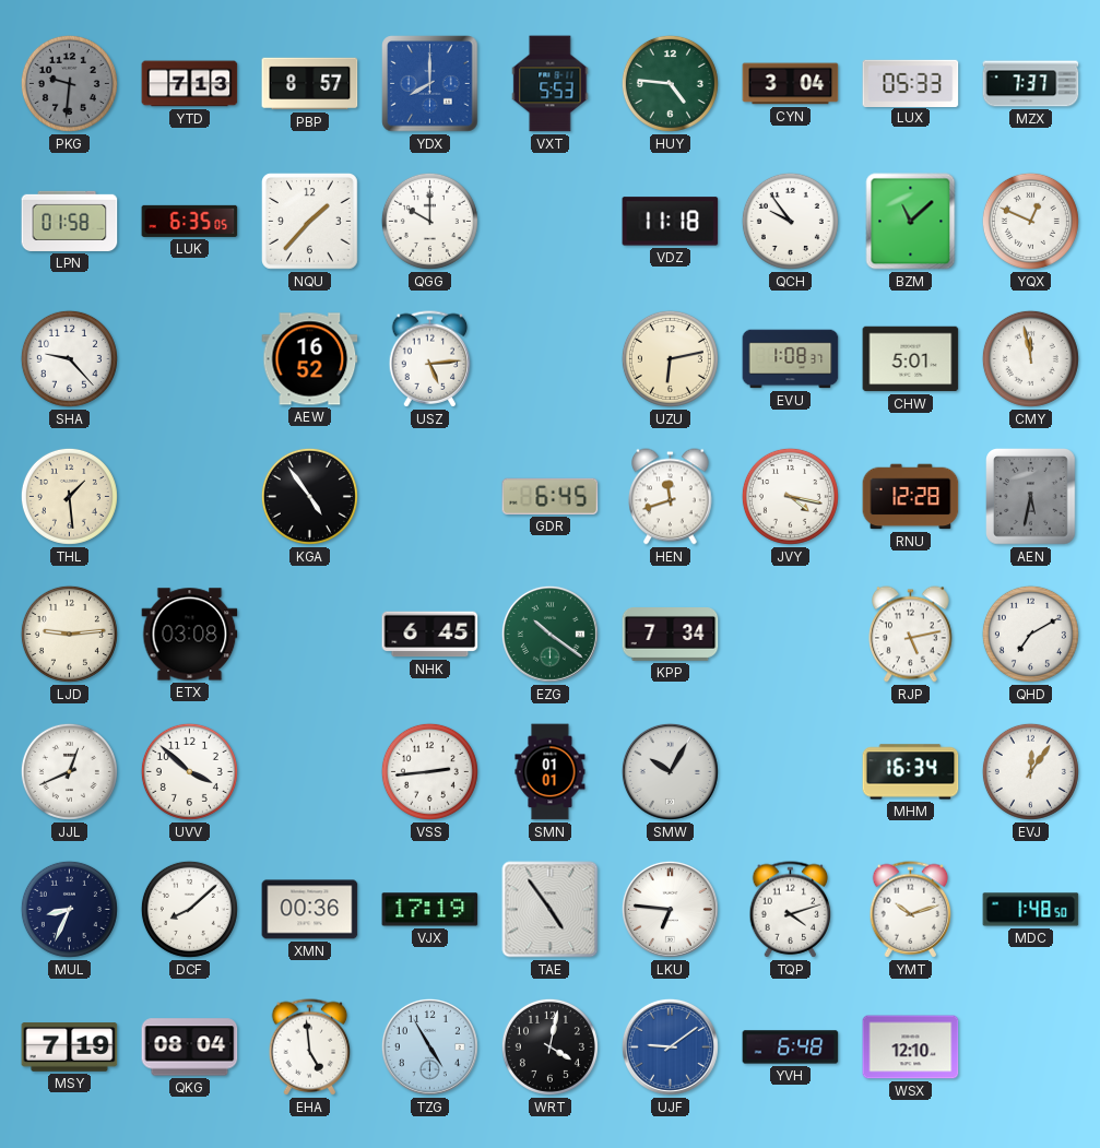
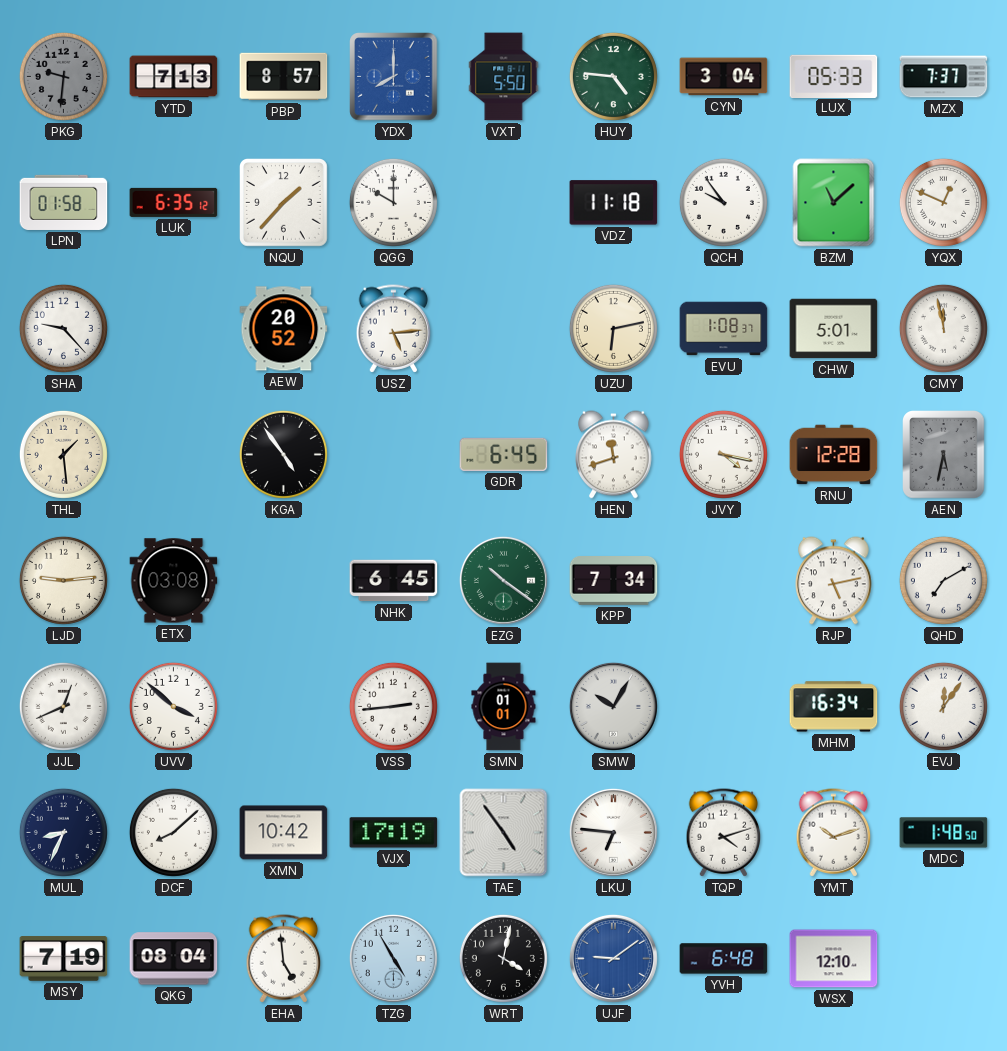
VXT: 5:53 -> 5:50 (504, 77)
LUK: 6:35:05 -> 6:35:12 (174, 202)
AEW: 16:52 -> 20:52 (284, 329)
XMN: 00:36 -> 10:42 (284, 833)
